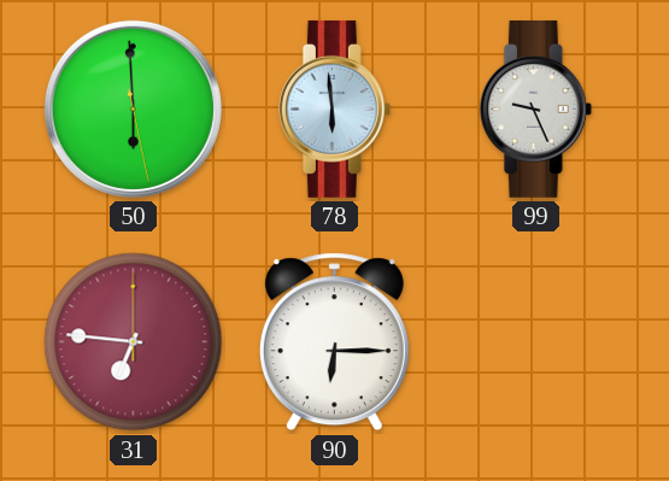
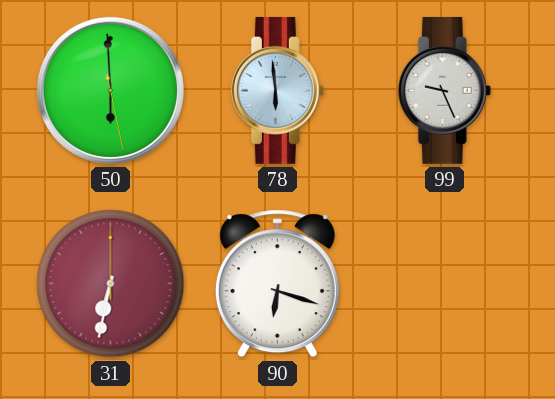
31: 6:46 -> 6:32 (111, 284)
90: 6:15 -> 6:18 (277, 284)
